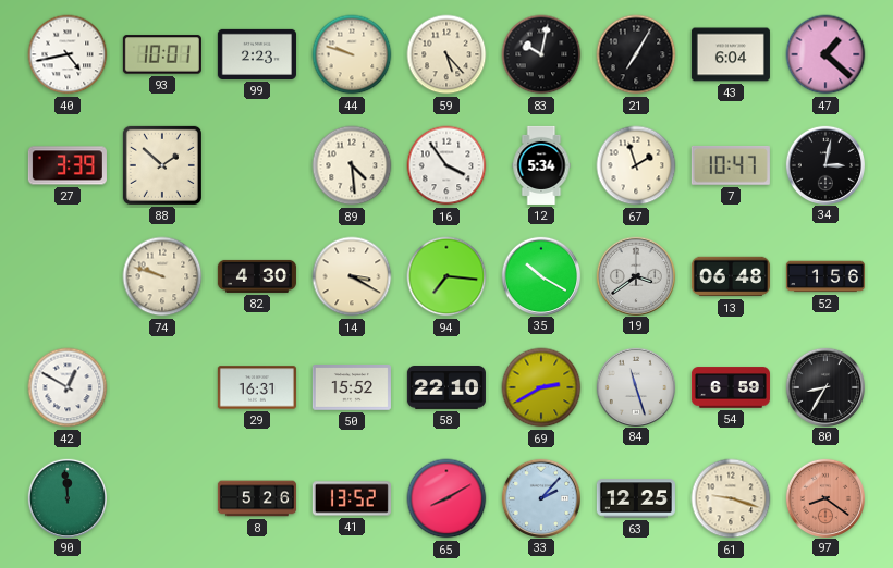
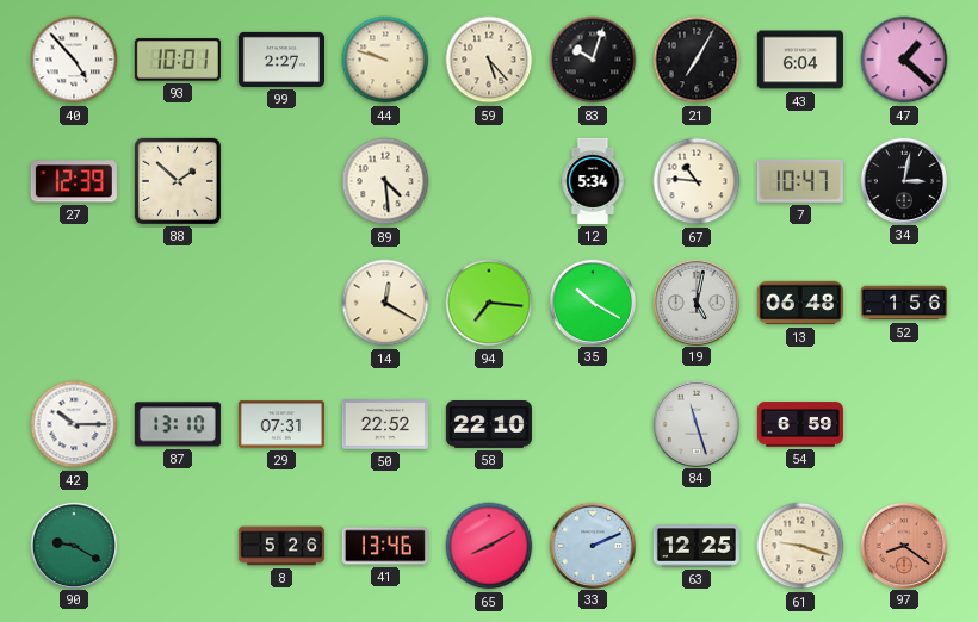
40: 4:43 -> 4:53 (74, 60)
99: 2:23 -> 2:27 (281, 60)
83: 10:02 -> 10:03 (593, 60)
27: 3:39 -> 12:39 (74, 181)
16: 3:54 -> none (447, 165)
67: 1:57 -> 10:46 (697, 181)
74: 9:48 -> none (162, 276)
82: 4:30 -> none (257, 276)
14: 3:20 -> 12:20 (385, 303)
19: 3:39 -> 5:02 (695, 301)
42: 12:50 -> 10:15 (74, 424)
87: none -> 13:10 (178, 424)
29: 16:31 -> 07:31 (281, 424)
50: 15:52 -> 22:52 (385, 424)
69: 2:40 -> none (541, 387)
80: 8:35 -> none (824, 386)
90: 11:59 -> 9:20 (73, 545)
41: 13:52 -> 13:46 (385, 546)
33: 2:07 -> 2:11 (592, 545)
